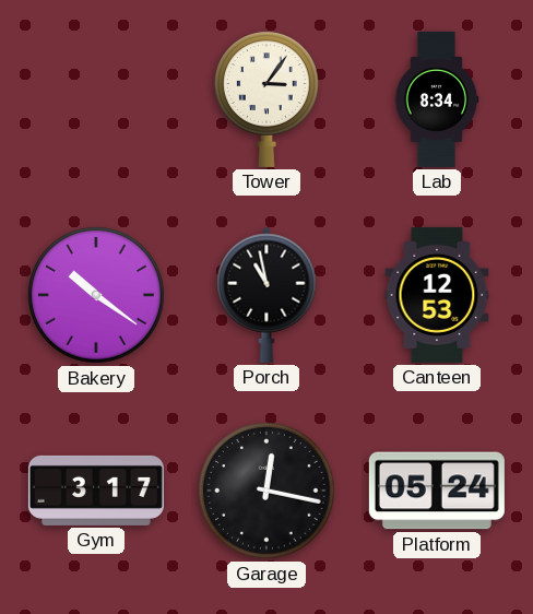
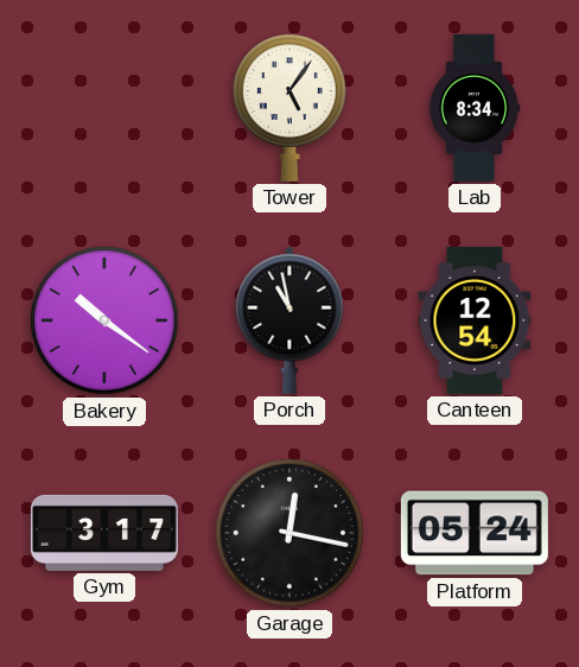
Tower: 3:06 -> 5:06 (289, 108)
Canteen: 12:53 -> 12:54 (475, 320)
